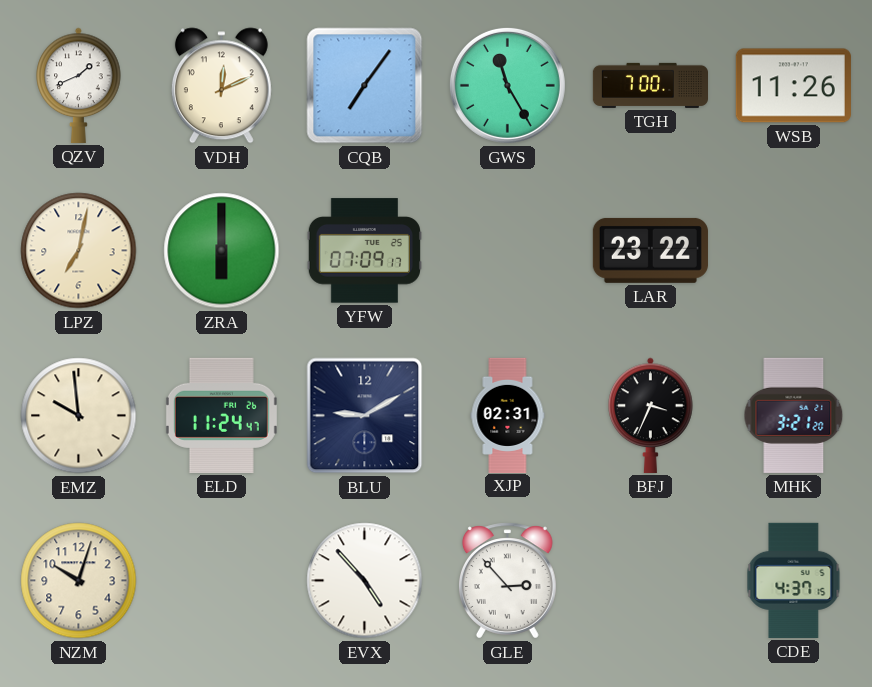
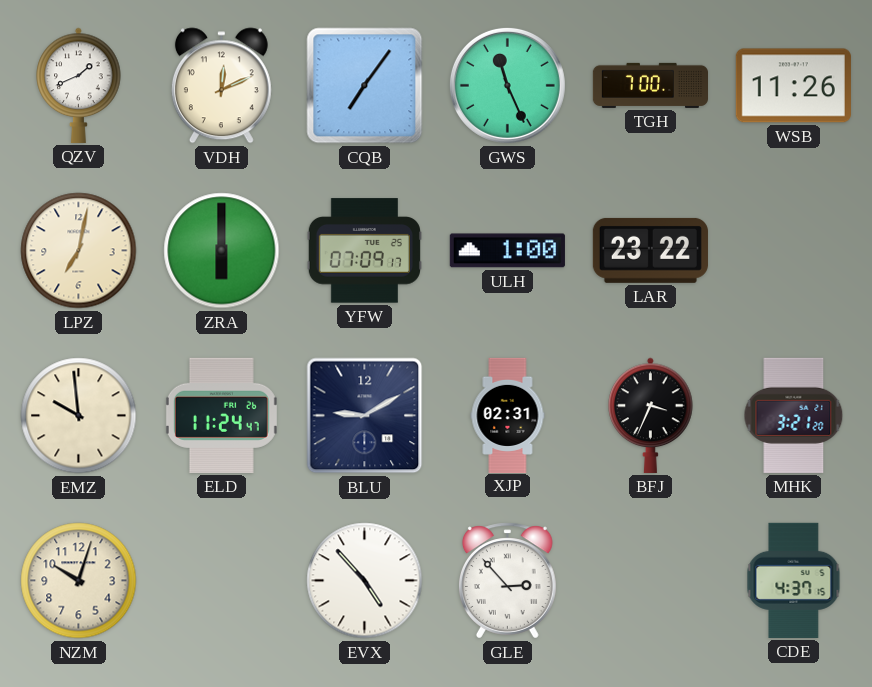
GWS: 11:25 -> 11:26 (507, 85)
ULH: none -> 1:00 (507, 251)
